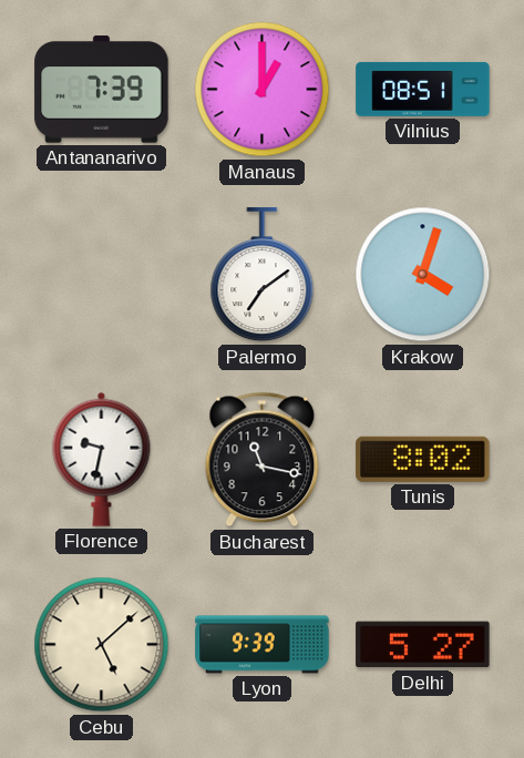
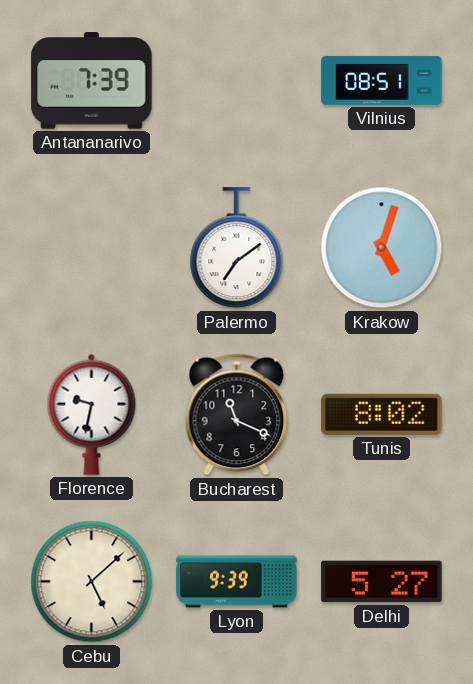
Manaus: 1:00 -> none (263, 90)
Krakow: 4:03 -> 5:03 (382, 248)
Bucharest: 11:17 -> 11:19 (237, 415)
